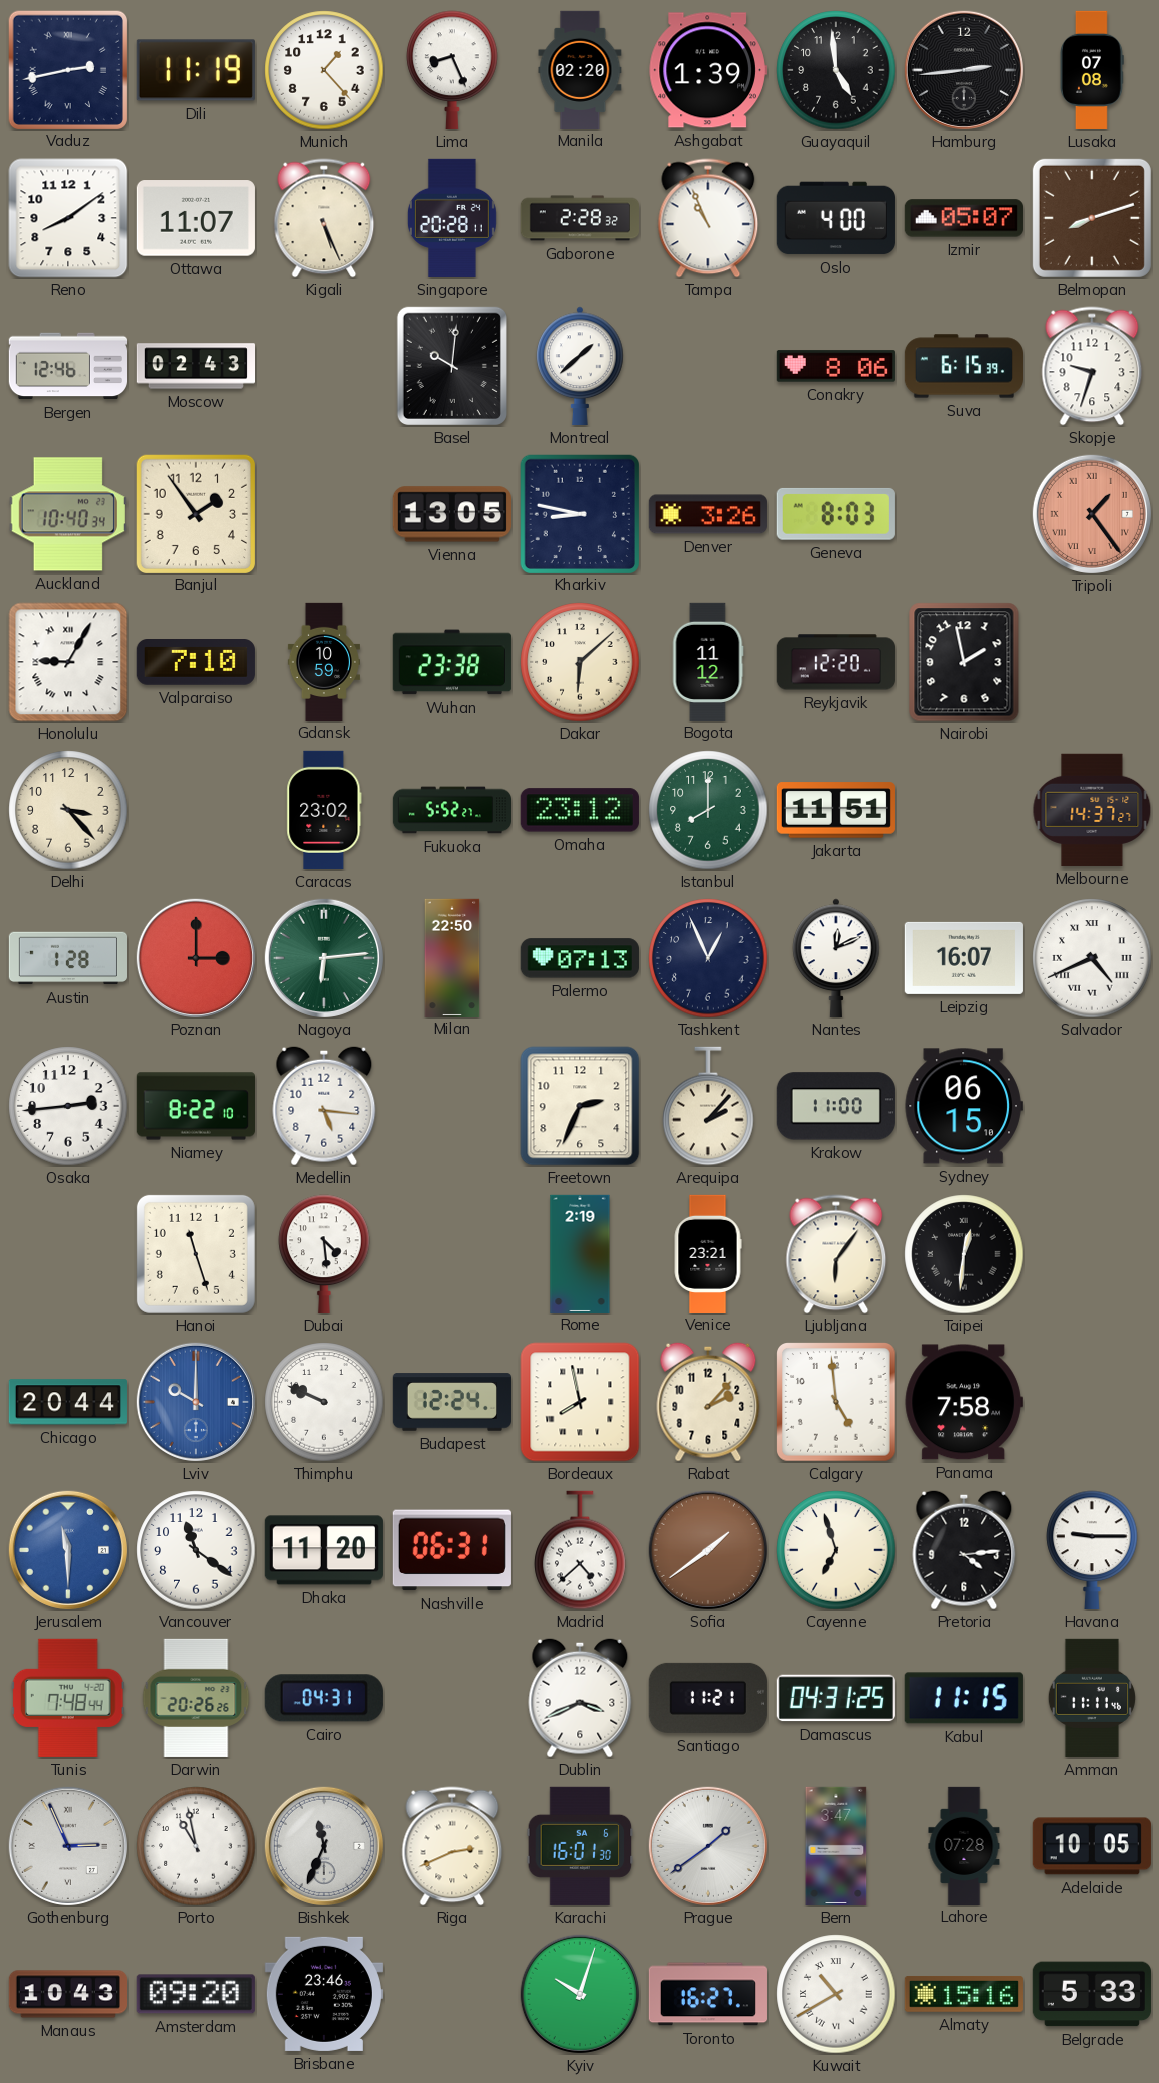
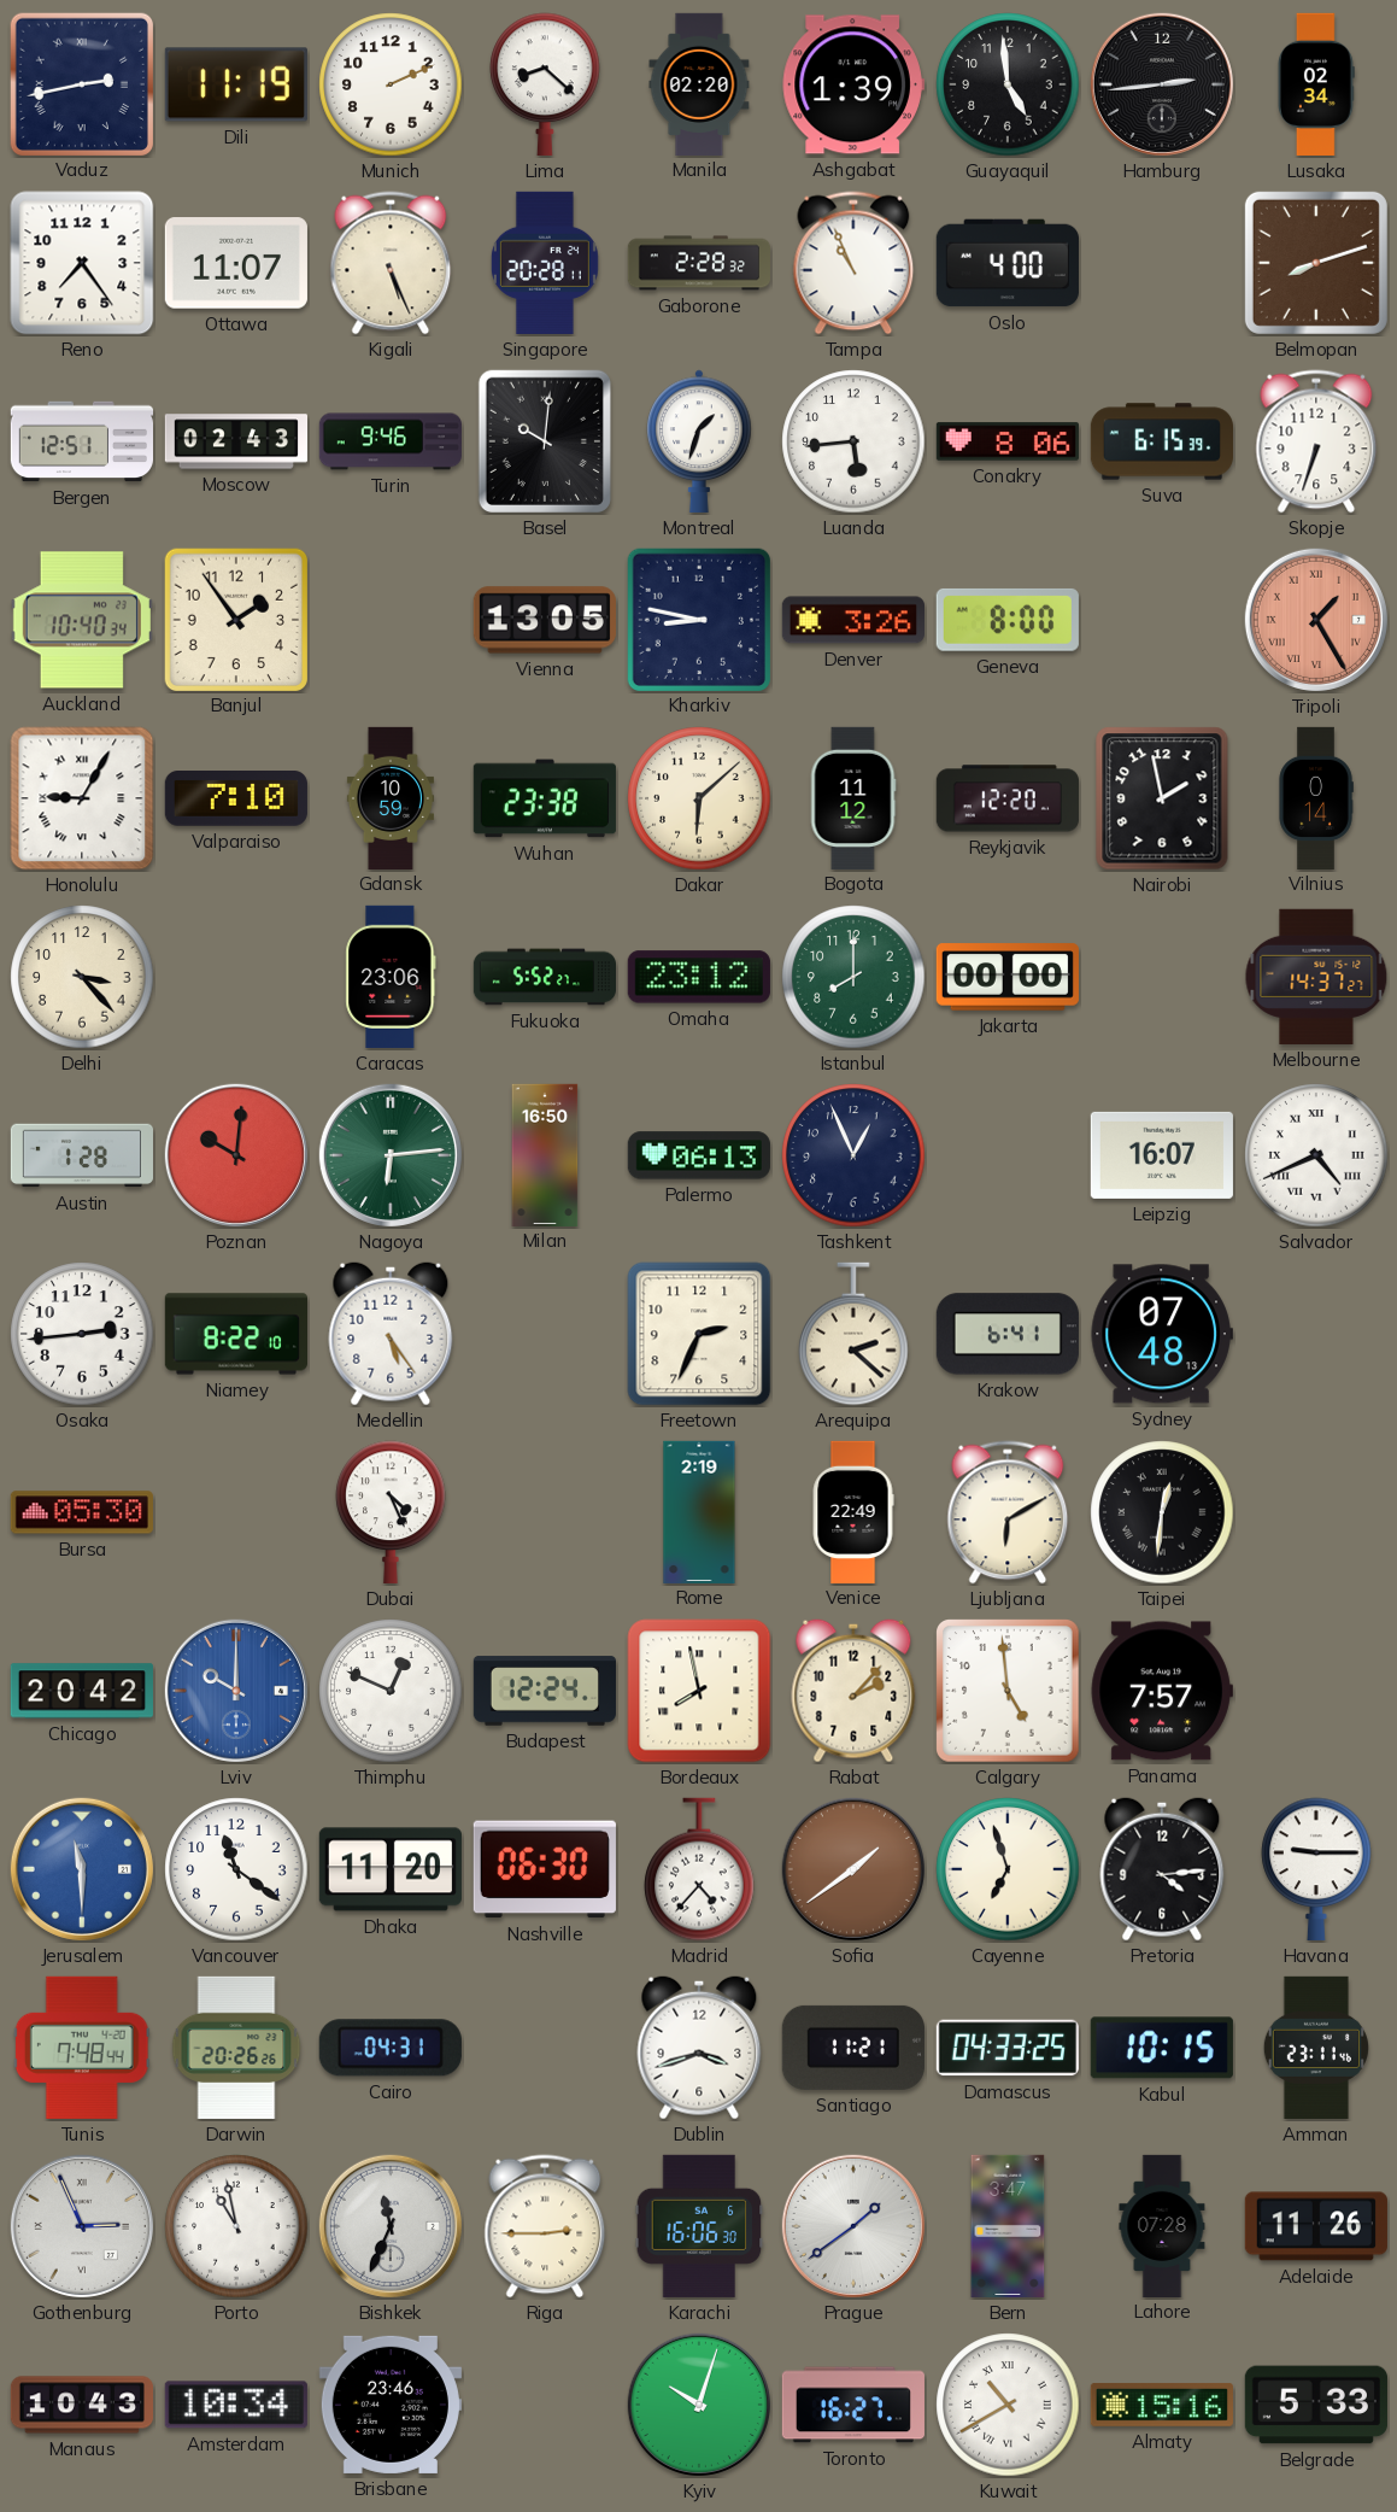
Munich: 1:23 -> 2:11 (391, 84)
Lima: 8:26 -> 8:22 (545, 84)
Lusaka: 07:08 -> 02:34 (1317, 84)
Reno: 8:09 -> 7:24 (82, 263)
Izmir: 05:07 -> none (964, 218)
Bergen: 12:46 -> 12:51 (81, 441)
Turin: none -> 9:46 (391, 441)
Montreal: 1:38 -> 1:33 (699, 441)
Luanda: none -> 5:44 (853, 441)
Skopje: 9:33 -> 6:33 (1316, 441)
Geneva: 8:03 -> 8:00 (1008, 620)
Tripoli: 1:24 -> 1:25 (1316, 620)
Vilnius: none -> 0:14 (1316, 797)
Caracas: 23:02 -> 23:06 (391, 977)
Jakarta: 11:51 -> 00:00 (1008, 977)
Poznan: 3:00 -> 10:01 (236, 1155)
Milan: 22:50 -> 16:50 (545, 1154)
Palermo: 07:13 -> 06:13 (699, 1155)
Nantes: 12:11 -> none (836, 958)
Medellin: 5:16 -> 5:24 (391, 1334)
Arequipa: 2:07 -> 2:22 (853, 1334)
Krakow: 11:00 -> 6:41 (1008, 1334)
Sydney: 06:15 -> 07:48 (1162, 1334)
Bursa: none -> 05:30 (82, 1512)
Hanoi: 11:27 -> none (196, 1254)
Dubai: 4:29 -> 4:26 (391, 1512)
Venice: 23:21 -> 22:49 (853, 1511)
Ljubljana: 6:06 -> 6:10 (1008, 1512)
Chicago: 20:44 -> 20:42 (82, 1691)
Thimphu: 9:49 -> 12:49 (391, 1691)
Panama: 7:58 -> 7:57 (1162, 1691)
Nashville: 06:31 -> 06:30 (545, 1869)
Madrid: 4:38 -> 4:37 (699, 1869)
Dublin: 3:41 -> 3:42 (699, 2048)
Damascus: 04:31 -> 04:33 (1008, 2048)
Kabul: 11:15 -> 10:15 (1162, 2048)
Amman: 11:11 -> 23:11 (1316, 2048)
Riga: 2:41 -> 2:45 (545, 2226)
Karachi: 16:01 -> 16:06 (699, 2226)
Adelaide: 10:05 -> 11:26 (1316, 2226)
Amsterdam: 09:20 -> 10:34 (236, 2405)
